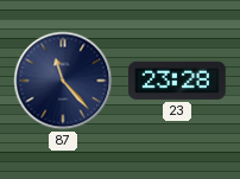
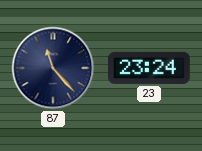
23: 23:28 -> 23:24 (150, 68)
